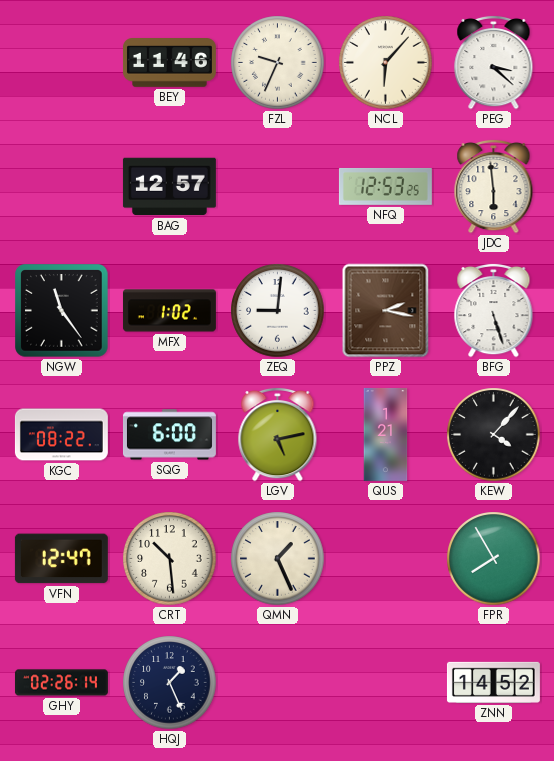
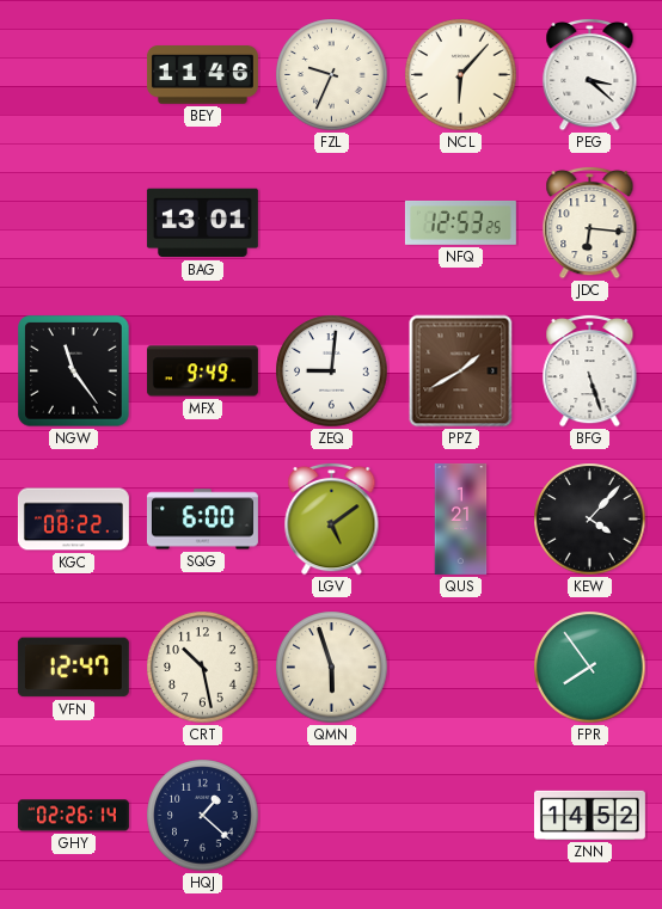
BAG: 12:57 -> 13:01 (202, 223)
JDC: 5:59 -> 6:16 (590, 222)
MFX: 1:02 -> 9:49 (202, 371)
PPZ: 2:17 -> 1:40 (461, 371)
LGV: 5:13 -> 5:09 (332, 518)
CRT: 10:29 -> 10:28 (203, 668)
QMN: 1:26 -> 5:57 (332, 668)
FPR: 7:55 -> 7:54 (590, 668)
HQJ: 1:26 -> 1:22 (203, 816)
